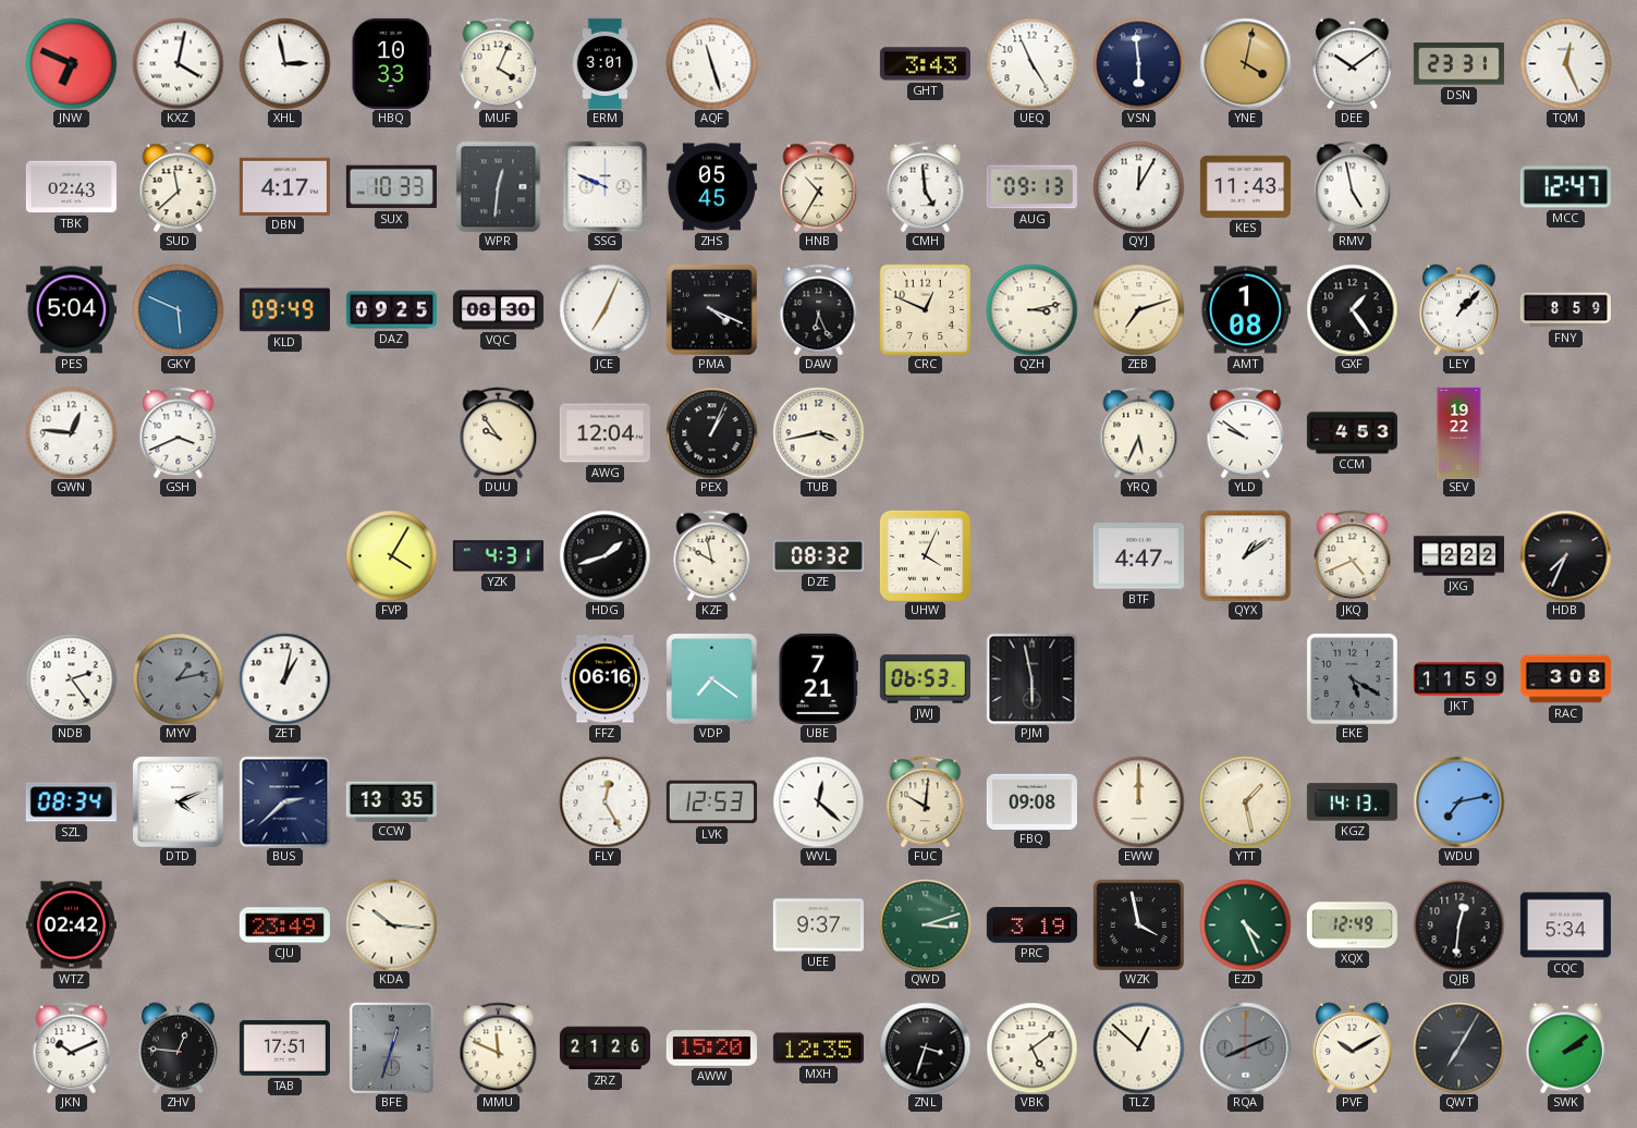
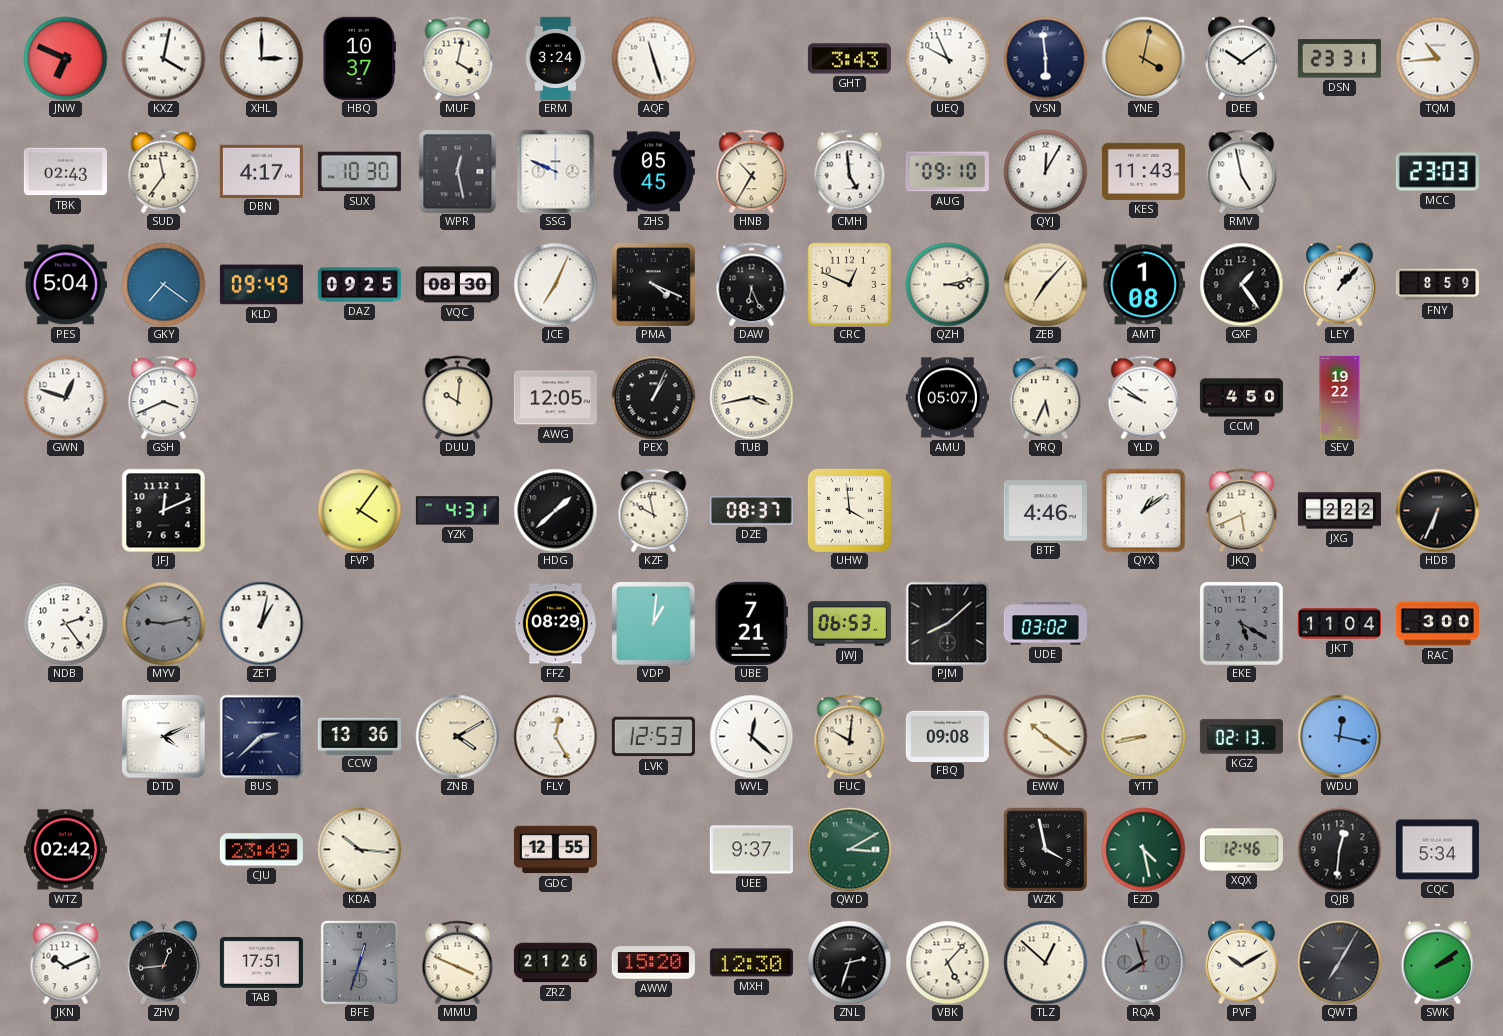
XHL: 2:58 -> 3:00 (261, 58)
HBQ: 10:33 -> 10:37 (359, 58)
MUF: 4:04 -> 4:02 (458, 58)
ERM: 3:01 -> 3:24 (556, 58)
UEQ: 4:56 -> 9:56 (947, 58)
TQM: 12:26 -> 10:44 (1437, 58)
SUD: 11:38 -> 11:36 (164, 171)
SUX: 10:33 -> 10:30 (359, 172)
WPR: 12:31 -> 12:28 (458, 171)
AUG: 09:13 -> 09:10 (947, 172)
MCC: 12:47 -> 23:03 (1437, 172)
GKY: 5:49 -> 7:21 (163, 284)
ZEB: 7:12 -> 7:07 (1045, 284)
GWN: 12:46 -> 12:48 (65, 397)
DUU: 9:54 -> 10:01 (458, 397)
AWG: 12:04 -> 12:05 (555, 398)
AMU: none -> 05:07 (947, 398)
CCM: 4:53 -> 4:50 (1241, 398)
JFJ: none -> 12:11 (163, 510)
FVP: 4:05 -> 4:06 (359, 510)
HDG: 1:42 -> 1:38 (555, 510)
DZE: 08:32 -> 08:37 (751, 511)
UHW: 4:04 -> 3:59 (849, 510)
BTF: 4:47 -> 4:46 (1045, 511)
JKQ: 4:41 -> 5:41 (1242, 510)
HDB: 7:34 -> 6:34 (1437, 510)
MYV: 1:13 -> 9:13 (163, 623)
FFZ: 06:16 -> 08:29 (555, 624)
VDP: 7:21 -> 1:01 (653, 623)
PJM: 5:58 -> 8:08 (947, 623)
UDE: none -> 03:02 (1045, 624)
JKT: 11:59 -> 11:04 (1339, 624)
RAC: 3:08 -> 3:00 (1437, 624)
SZL: 08:34 -> none (71, 802)
CCW: 13:35 -> 13:36 (359, 736)
ZNB: none -> 4:10 (457, 736)
EWW: 12:00 -> 10:21 (1045, 736)
YTT: 1:28 -> 8:43 (1143, 736)
KGZ: 14:13 -> 02:13 (1241, 737)
WDU: 7:13 -> 12:17 (1339, 736)
GDC: none -> 12:55 (555, 850)
QWD: 3:12 -> 3:10 (849, 849)
PRC: 3:19 -> none (1031, 925)
EZD: 4:26 -> 4:28 (1143, 849)
XQX: 12:49 -> 12:46 (1241, 850)
ZHV: 12:46 -> 12:44 (163, 962)
MMU: 11:49 -> 3:49 (458, 962)
MXH: 12:35 -> 12:30 (751, 963)
ZNL: 3:33 -> 2:33 (849, 962)
VBK: 5:09 -> 5:07 (947, 962)
RQA: 8:11 -> 7:57 (1143, 962)
